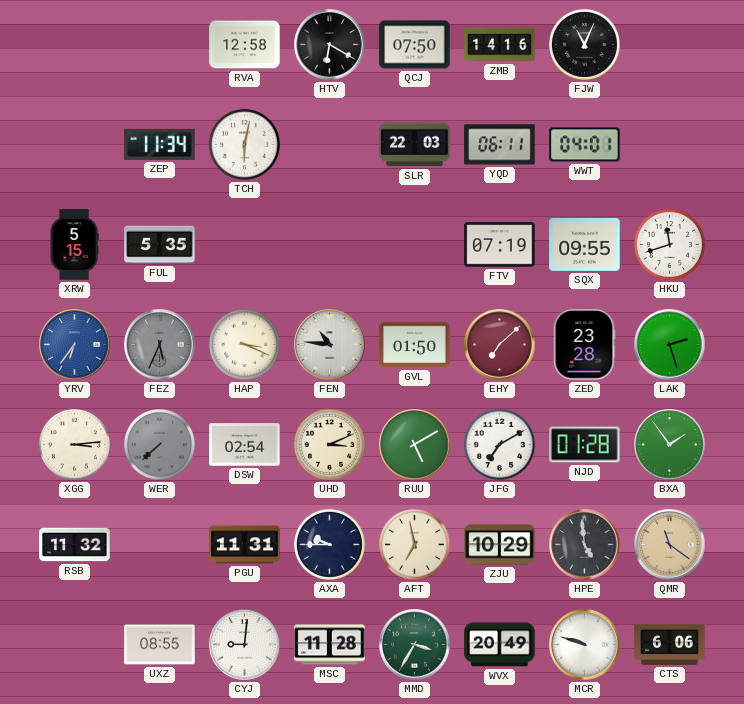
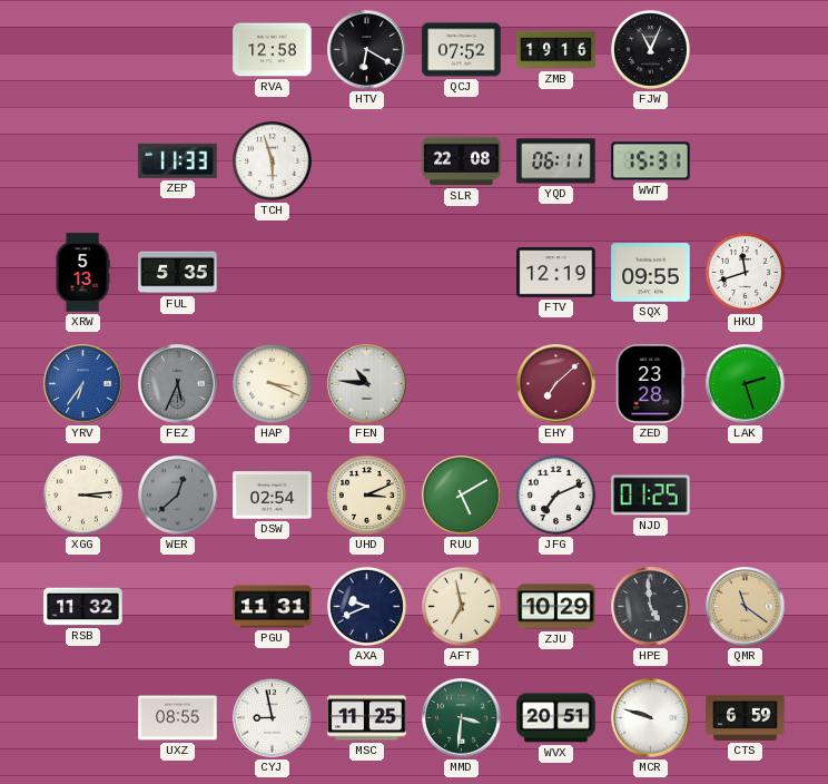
QCJ: 07:50 -> 07:52 (462, 50)
ZMB: 14:16 -> 19:16 (556, 50)
ZEP: 11:34 -> 11:33 (178, 160)
TCH: 6:02 -> 5:57 (272, 160)
SLR: 22:03 -> 22:08 (462, 161)
WWT: 04:01 -> 15:31 (651, 161)
XRW: 5:15 -> 5:13 (82, 273)
FTV: 07:19 -> 12:19 (556, 273)
GVL: 01:50 -> none (415, 345)
WER: 7:38 -> 12:38 (177, 494)
JFG: 7:10 -> 7:11 (555, 494)
NJD: 01:28 -> 01:25 (651, 496)
BXA: 1:54 -> none (670, 445)
AXA: 9:45 -> 9:41 (366, 606)
CYJ: 9:01 -> 8:58 (273, 718)
MSC: 11:28 -> 11:25 (367, 718)
MMD: 3:35 -> 3:31 (462, 718)
WVX: 20:49 -> 20:51 (556, 718)
CTS: 6:06 -> 6:59 (746, 717)
